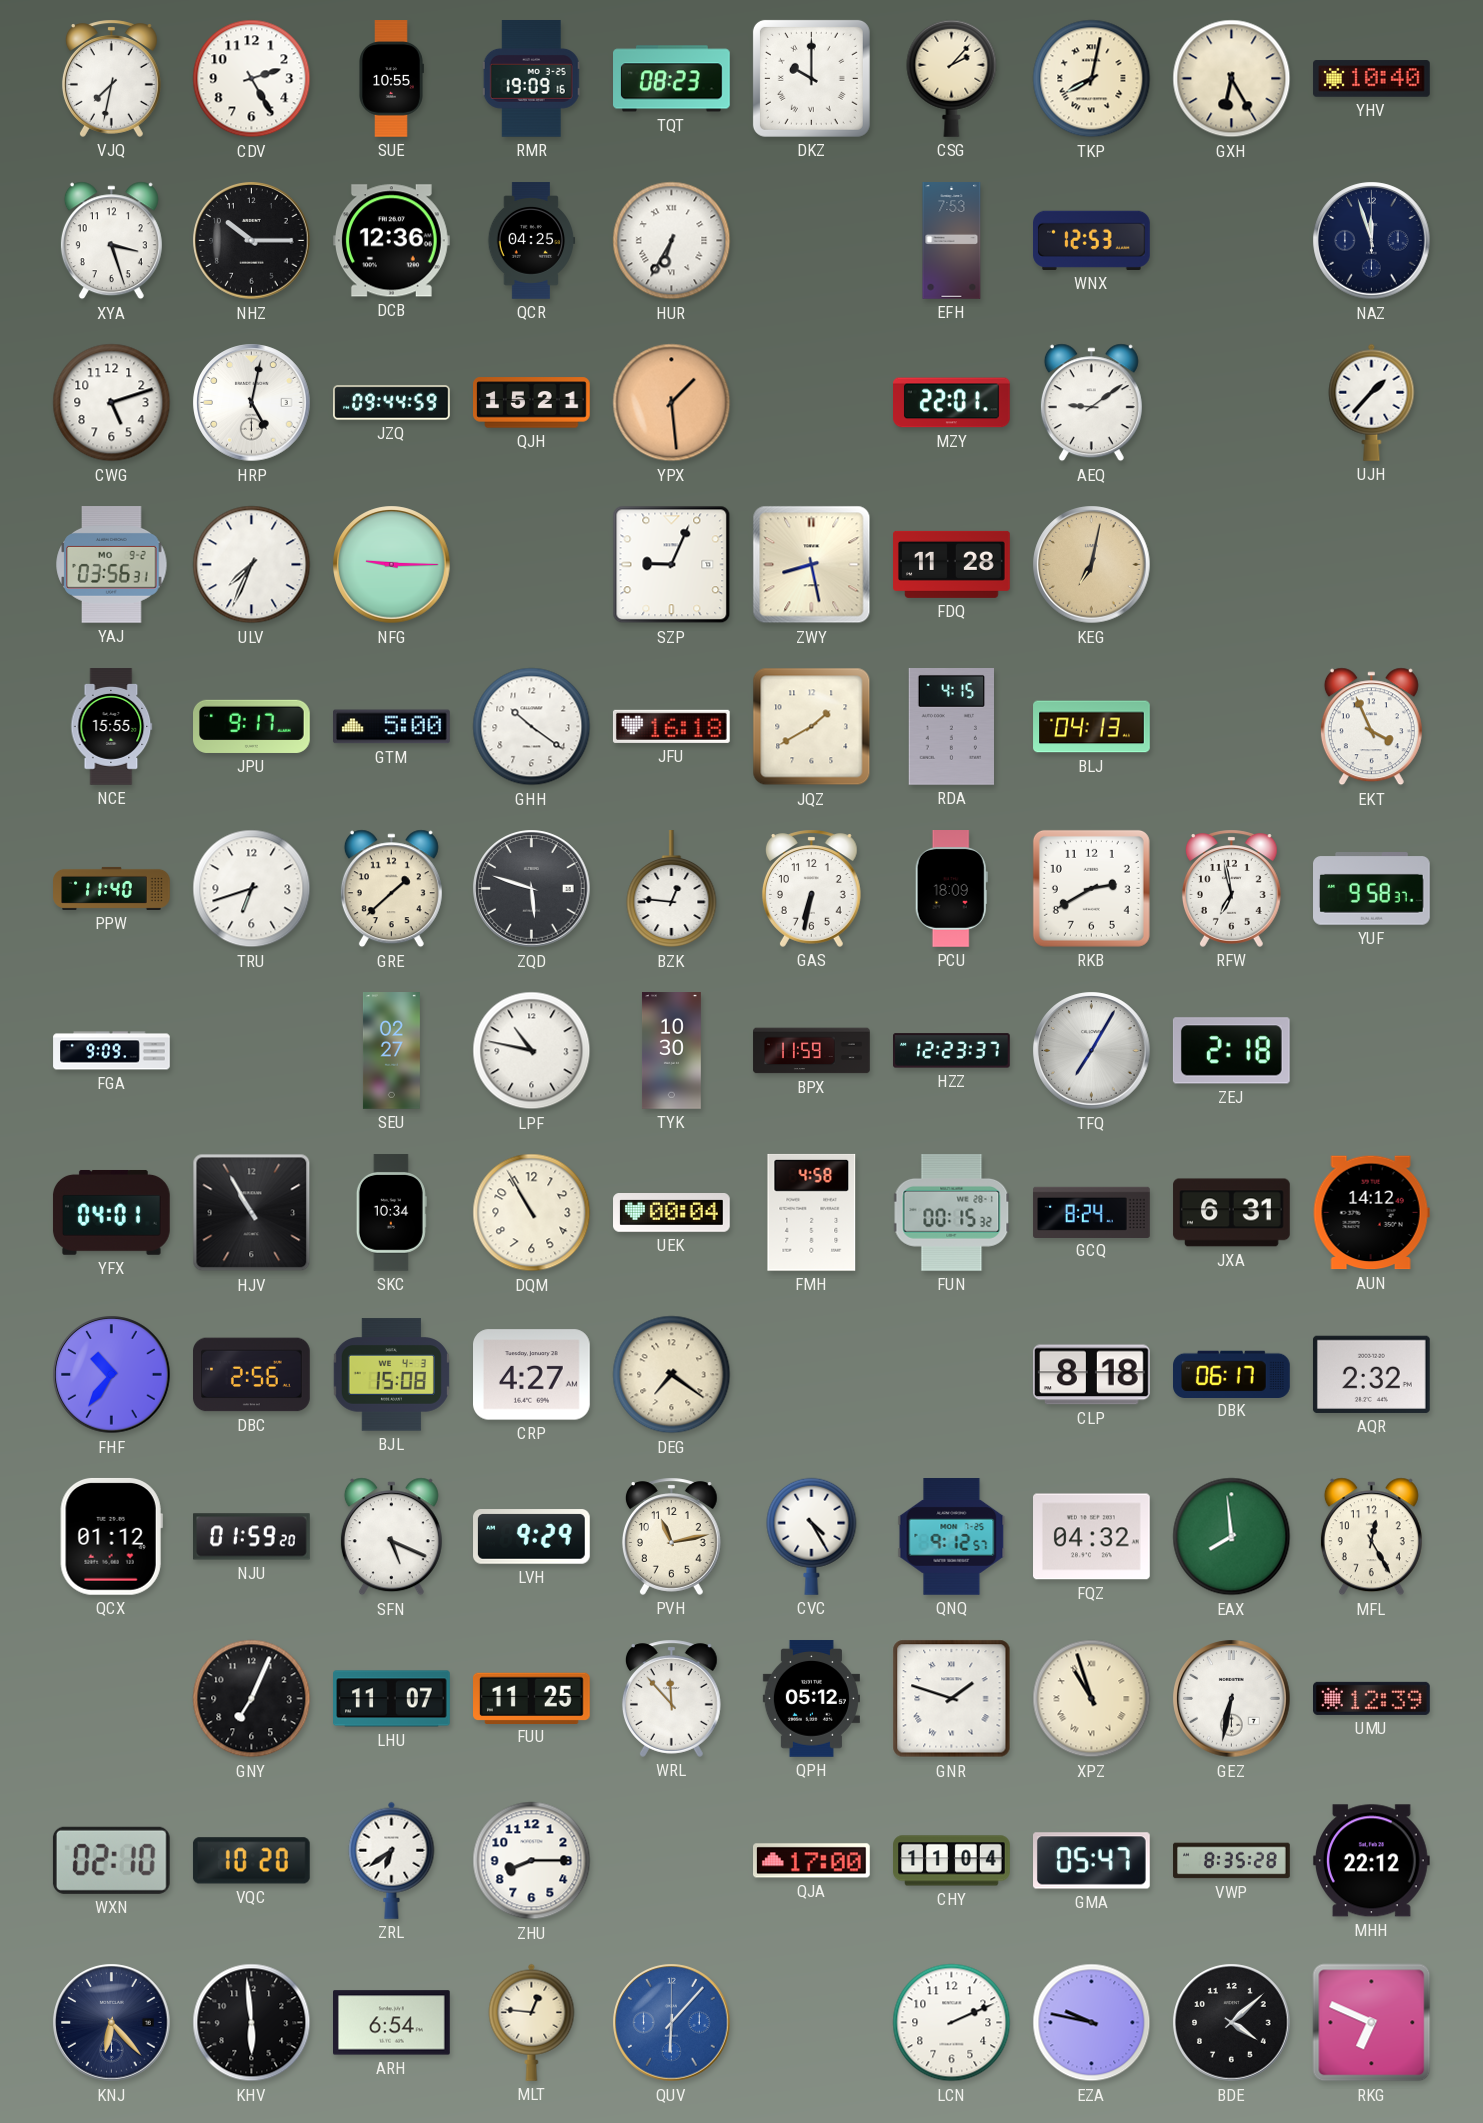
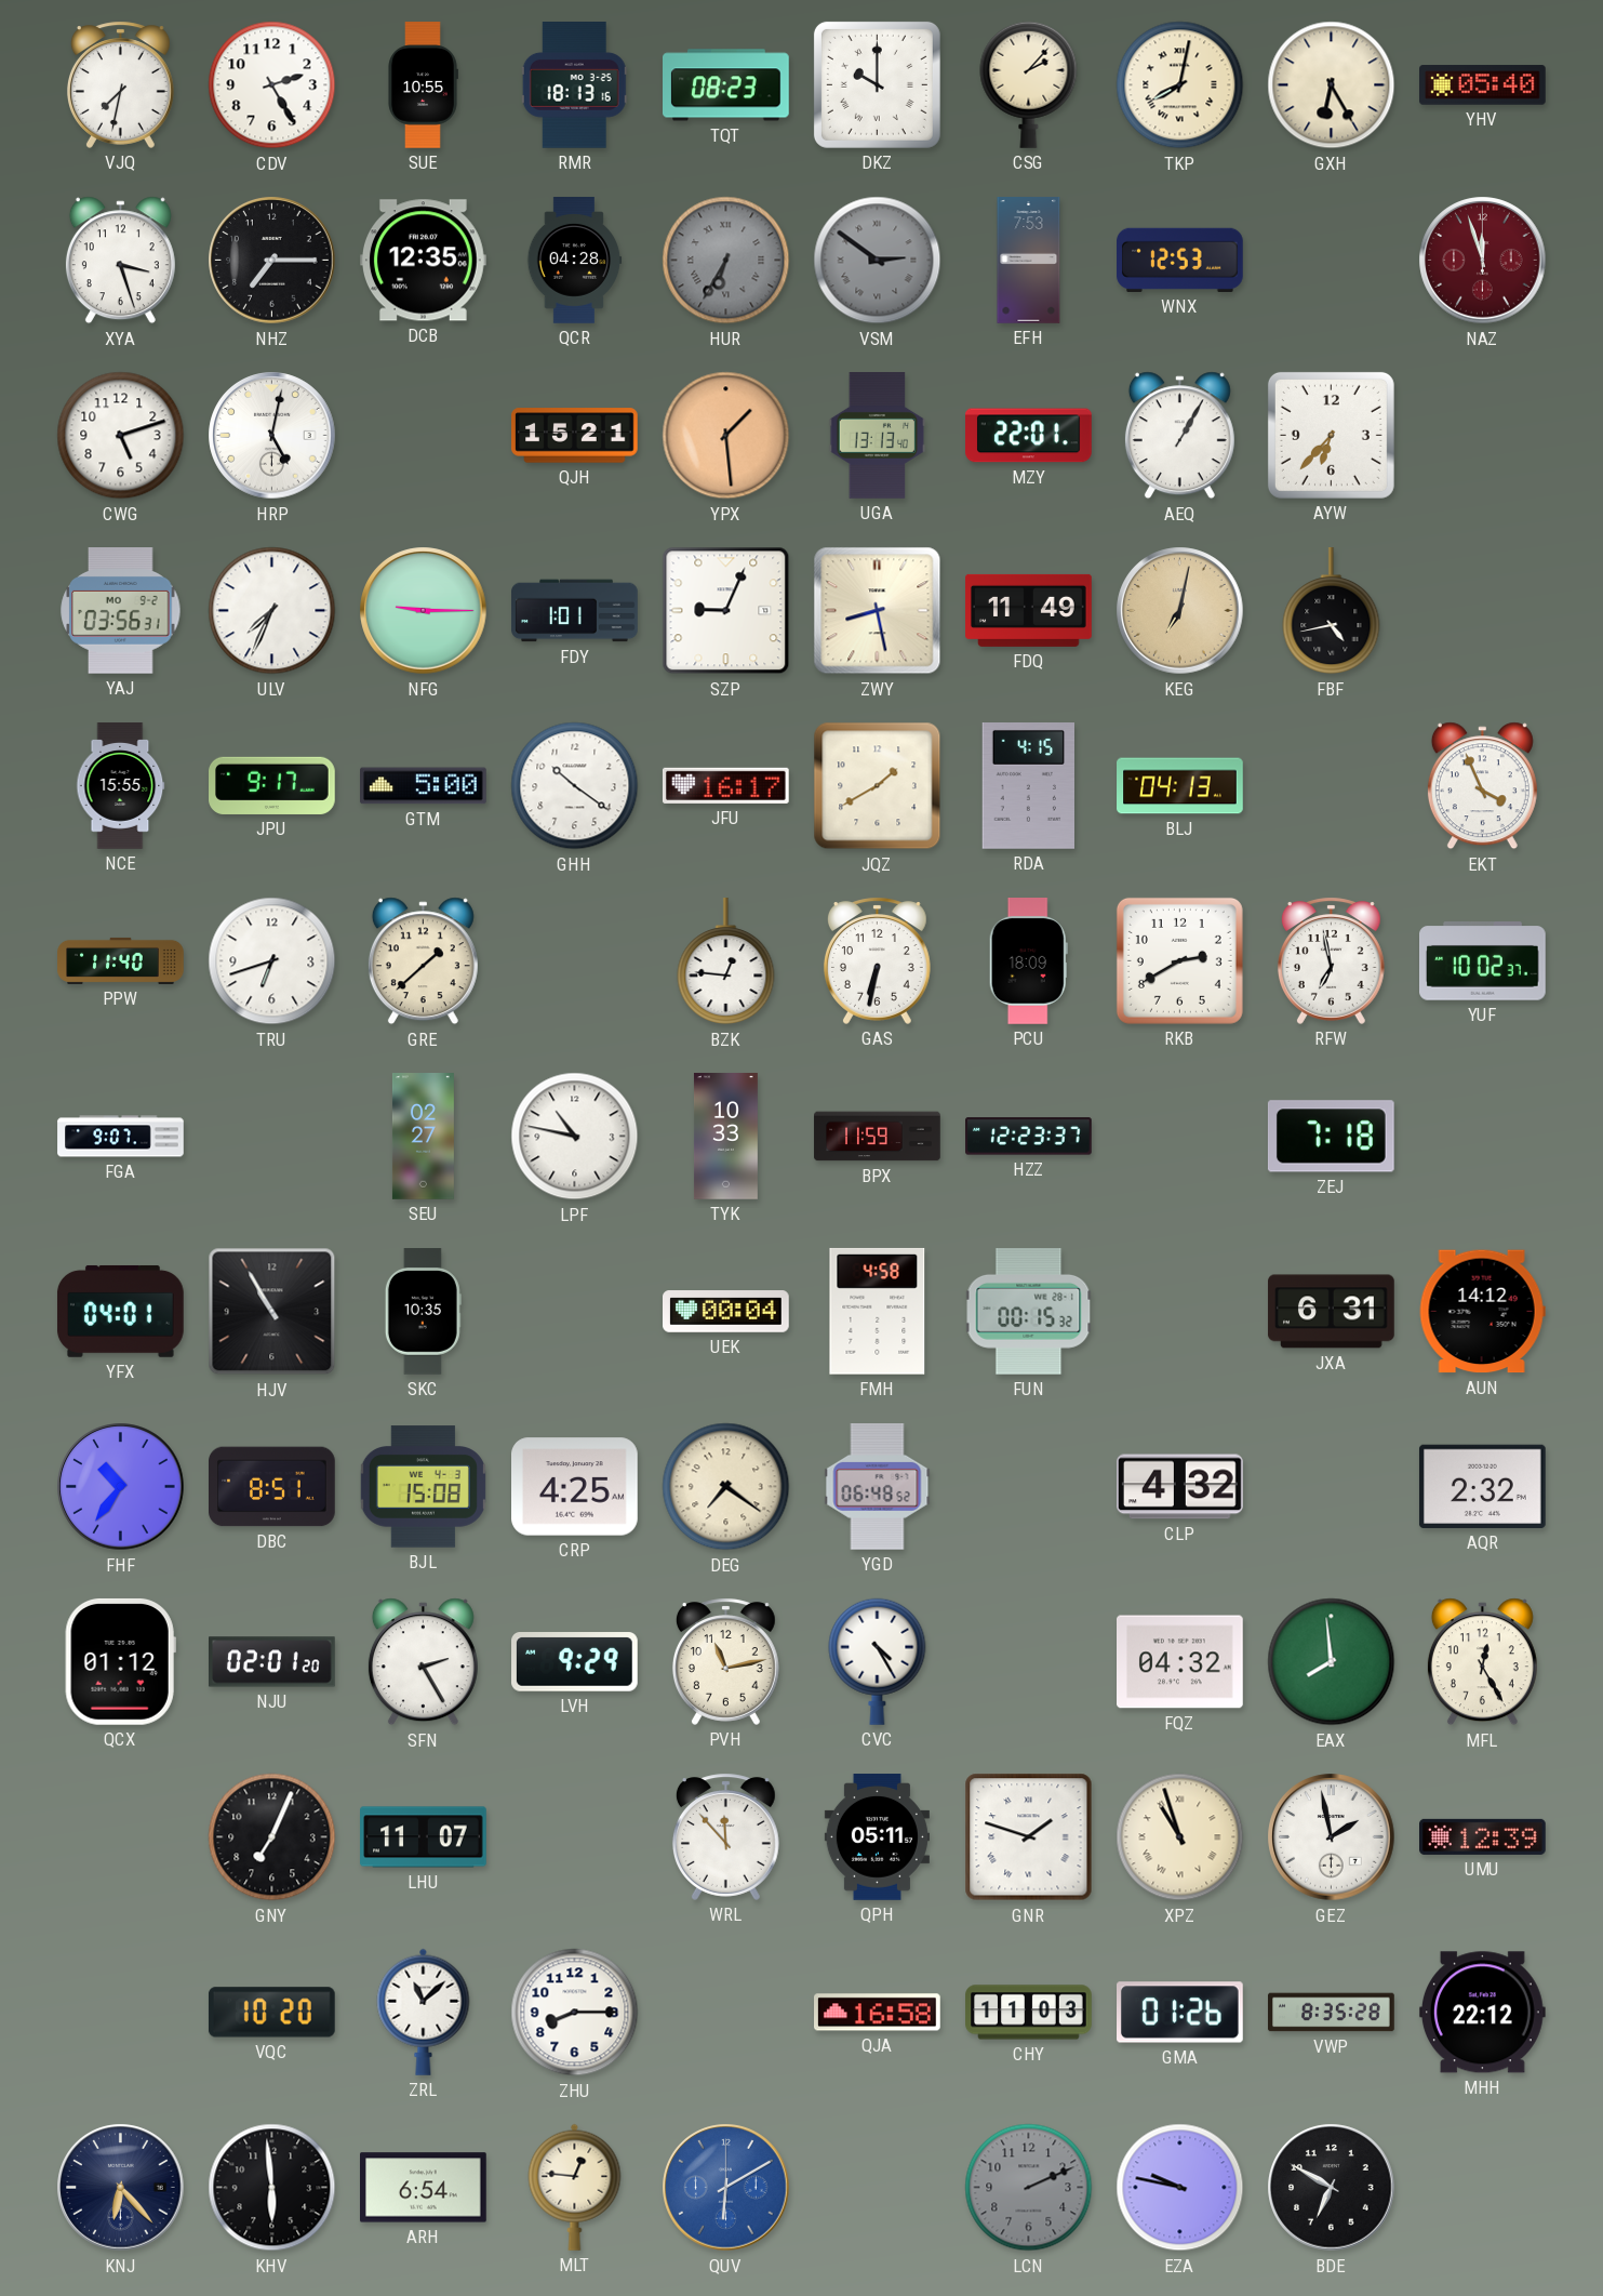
RMR: 19:09 -> 18:13 (574, 85)
YHV: 10:40 -> 05:40 (1483, 85)
NHZ: 10:15 -> 7:15 (272, 261)
DCB: 12:36 -> 12:35 (424, 261)
QCR: 04:25 -> 04:28 (575, 261)
HUR dial: white -> grey (726, 261)
VSM: none -> 2:51 (878, 261)
NAZ dial: navy -> burgundy (1483, 261)
JZQ: 09:44 -> none (392, 403)
UGA: none -> 13:13 (878, 436)
AEQ: 9:09 -> 1:05 (1179, 436)
AYW: none -> 6:37 (1331, 435)
UJH: 1:37 -> none (1372, 402)
FDY: none -> 1:01 (575, 611)
FDQ: 11:28 -> 11:49 (1029, 610)
FBF: none -> 4:43 (1332, 612)
JFU: 16:18 -> 16:17 (725, 785)
ZQD: 5:48 -> none (532, 889)
YUF: 9:58 -> 10:02 (1483, 961)
FGA: 9:09 -> 9:07 (121, 1137)
TYK: 10:30 -> 10:33 (725, 1137)
TFQ: 7:05 -> none (1092, 1051)
ZEJ: 2:18 -> 7:18 (1331, 1137)
SKC: 10:34 -> 10:35 (423, 1312)
DQM: 10:55 -> none (532, 1213)
GCQ: 8:24 -> none (1092, 1212)
DBC: 2:56 -> 8:51 (272, 1487)
CRP: 4:27 -> 4:25 (575, 1487)
YGD: none -> 06:48 (878, 1487)
CLP: 8:18 -> 4:32 (1180, 1487)
DBK: 06:17 -> none (1232, 1374)
NJU: 01:59 -> 02:01 (272, 1662)
SFN: 5:19 -> 2:25 (423, 1662)
QNQ: 9:12 -> none (952, 1537)
FUU: 11:25 -> none (532, 1698)
QPH: 05:12 -> 05:11 (877, 1837)
GEZ: 6:32 -> 1:58 (1332, 1837)
WXN: 02:10 -> none (111, 1860)
ZRL: 6:39 -> 11:08 (424, 2012)
QJA: 17:00 -> 16:58 (878, 2013)
CHY: 11:04 -> 11:03 (1029, 2013)
GMA: 05:47 -> 01:26 (1180, 2013)
QUV: 6:07 -> 6:10 (726, 2188)
LCN dial: white -> grey (1029, 2188)
BDE: 4:08 -> 6:50 (1332, 2188)
RKG: 6:49 -> none (1372, 2023)
